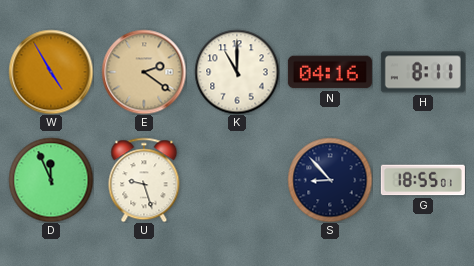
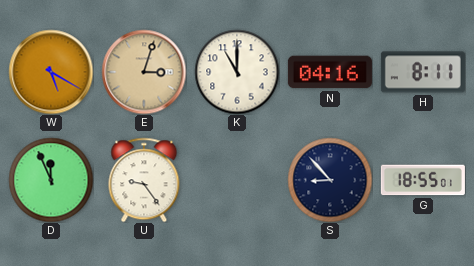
W: 4:55 -> 5:20 (51, 72)
E: 2:21 -> 3:03 (144, 72)
U: 9:27 -> 9:24 (144, 180)
